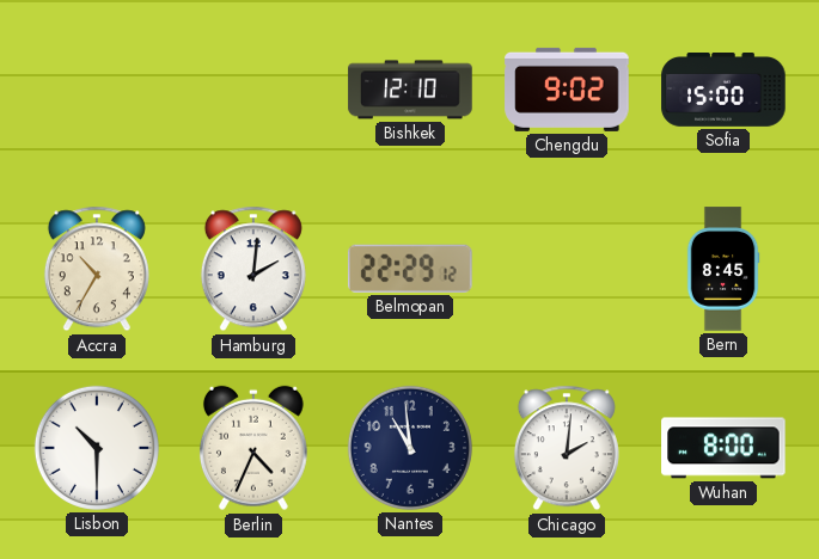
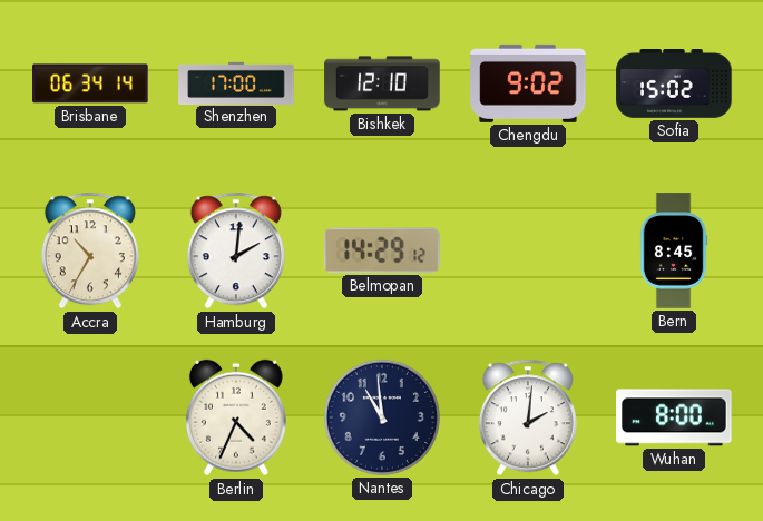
Brisbane: none -> 06:34 (90, 83)
Shenzhen: none -> 17:00 (236, 82)
Sofia: 15:00 -> 15:02 (674, 85)
Belmopan: 22:29 -> 14:29 (383, 250)
Lisbon: 10:30 -> none (97, 448)
